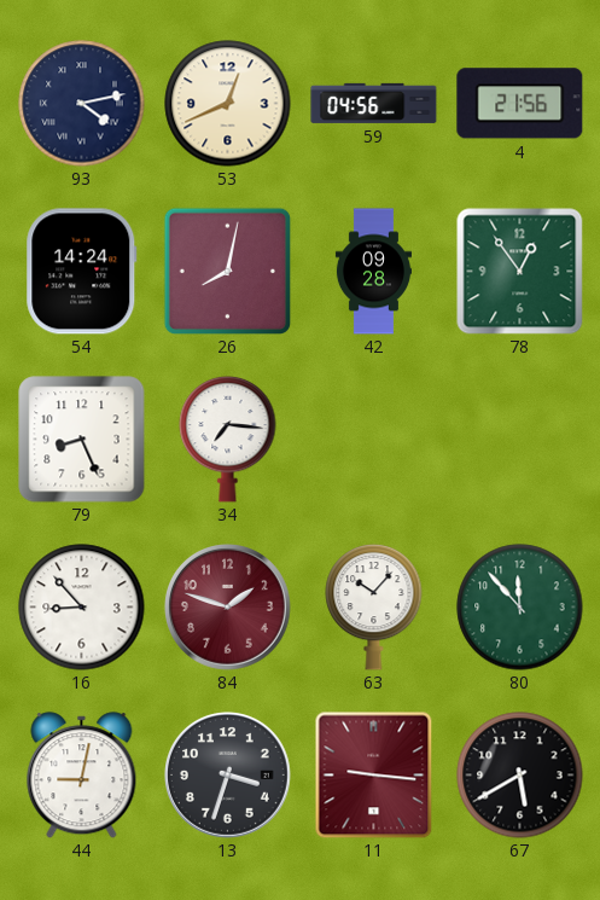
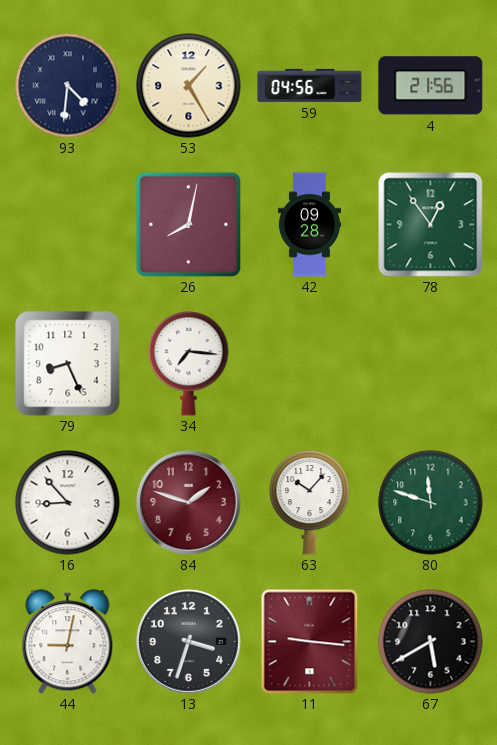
93: 4:13 -> 4:31 (68, 86)
53: 12:41 -> 1:25 (189, 86)
54: 14:24 -> none (82, 272)
80: 11:53 -> 11:48 (431, 503)
